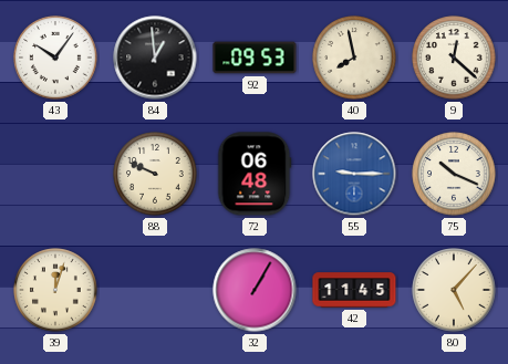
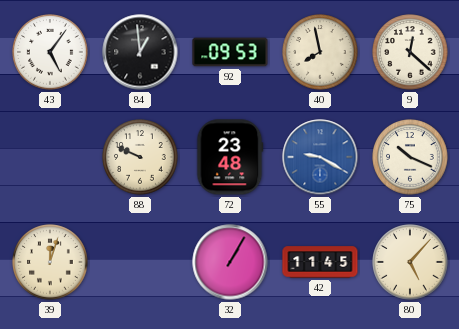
43: 10:06 -> 5:06 (50, 52)
72: 06:48 -> 23:48 (230, 157)
55: 9:15 -> 9:20 (320, 157)
